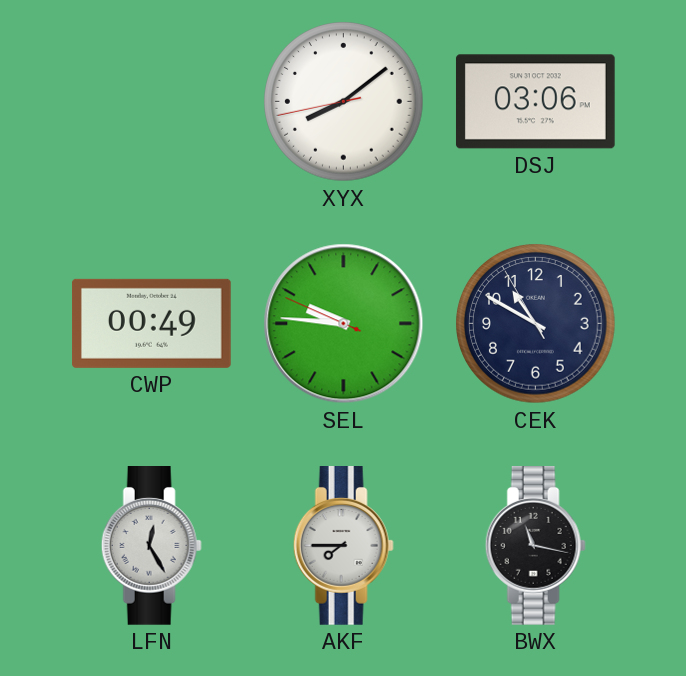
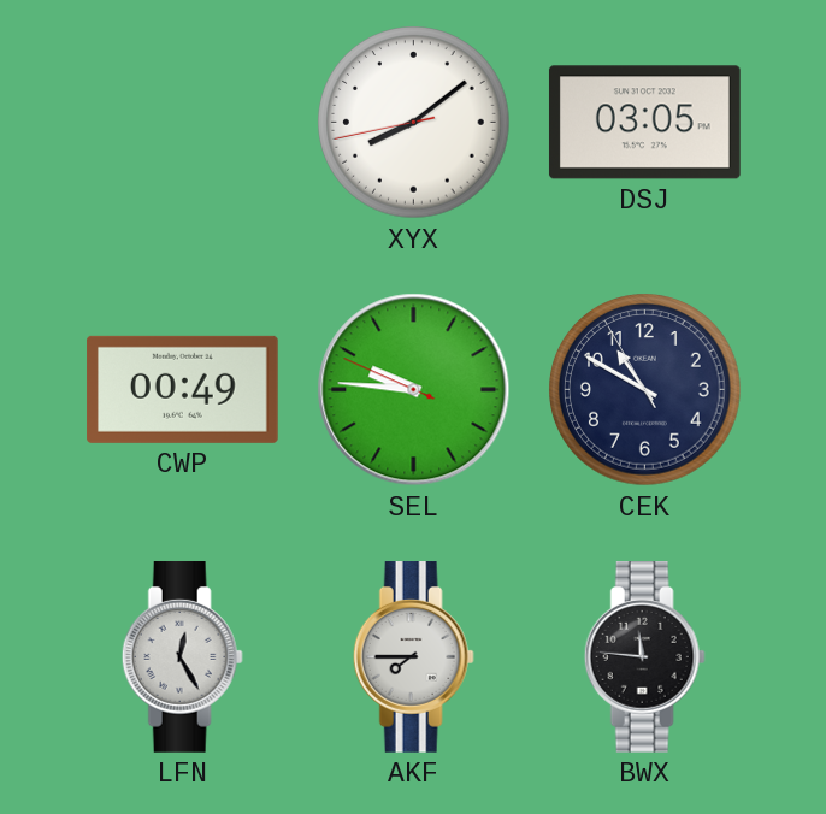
DSJ: 03:06 -> 03:05 (644, 123)
BWX: 11:17 -> 11:46 (644, 657)
